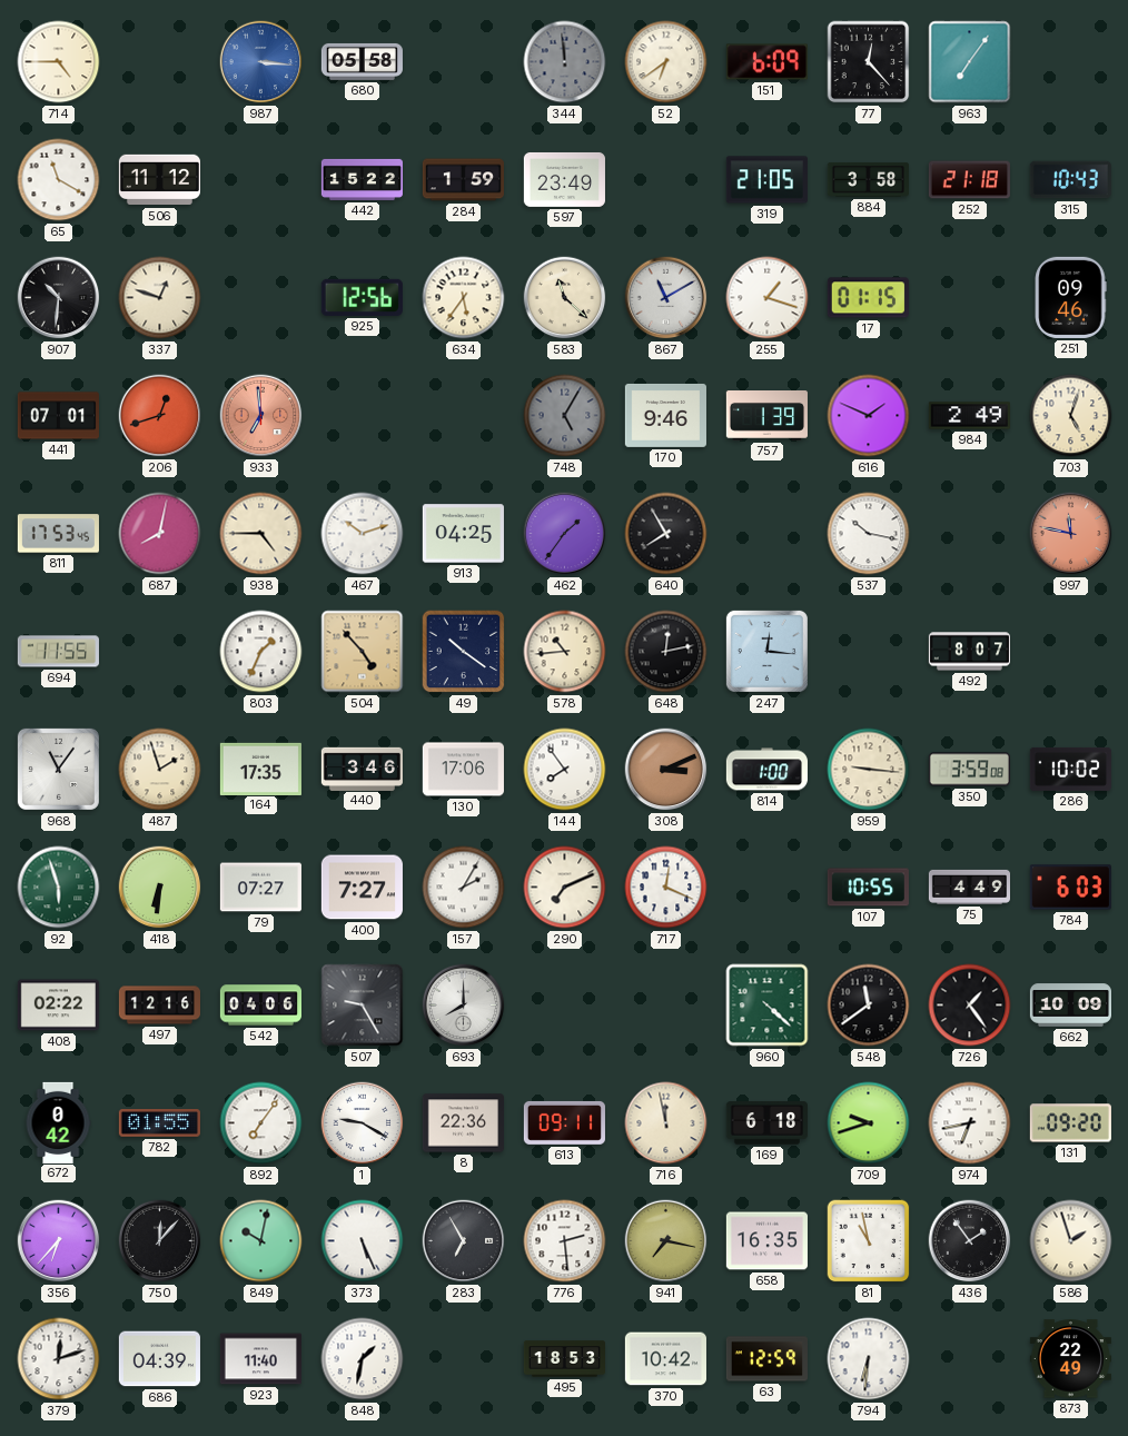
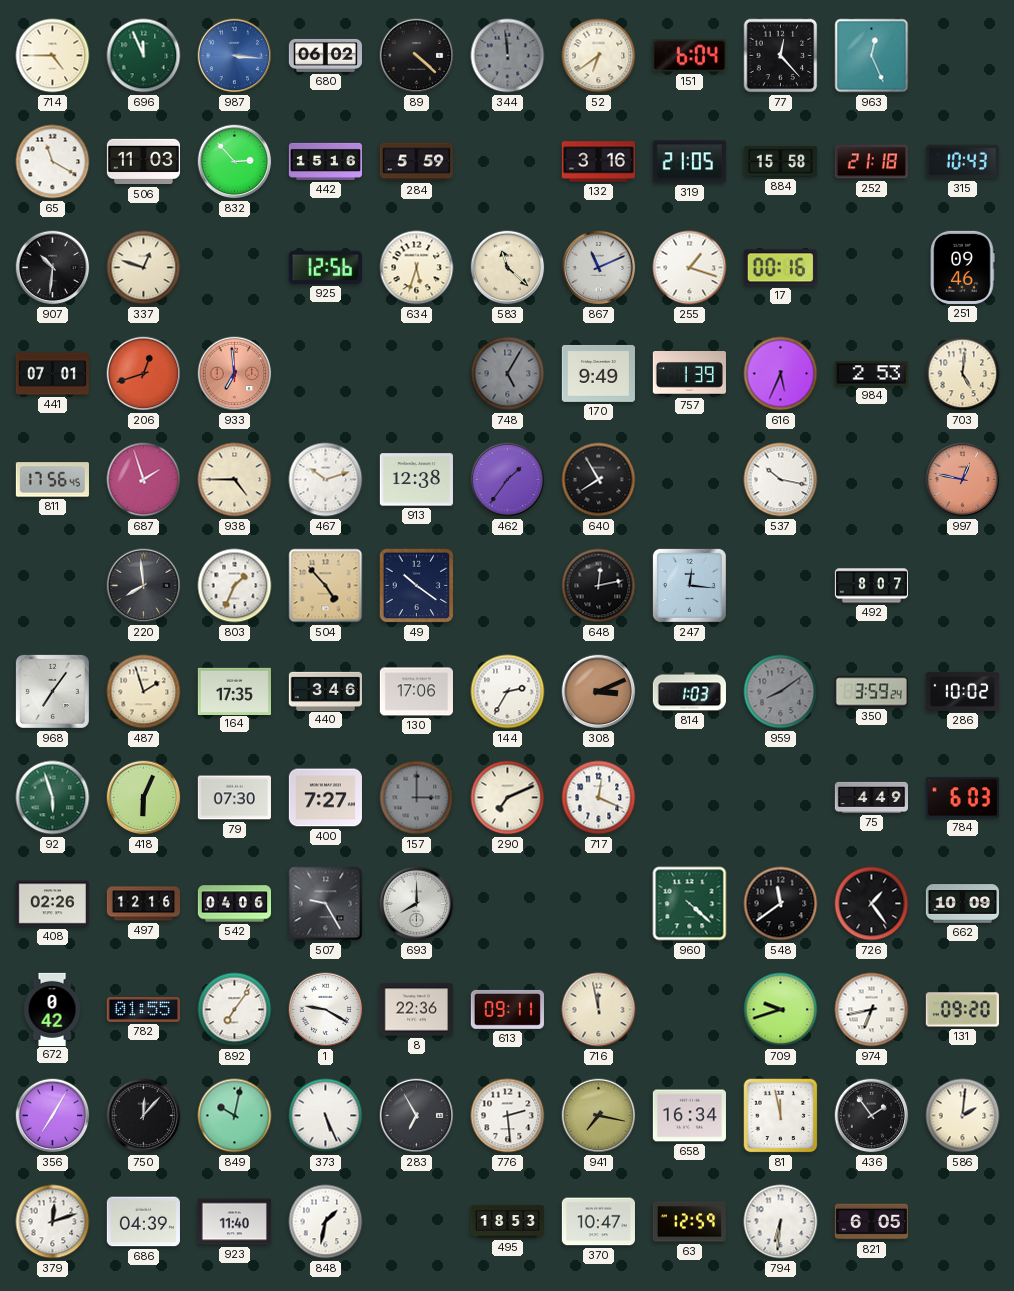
696: none -> 11:56 (144, 56)
680: 05:58 -> 06:02 (325, 55)
89: none -> 4:22 (417, 56)
151: 6:09 -> 6:04 (689, 56)
963: 7:06 -> 12:26 (872, 56)
506: 11:12 -> 11:03 (143, 162)
832: none -> 2:53 (235, 162)
442: 15:22 -> 15:16 (325, 161)
284: 1:59 -> 5:59 (416, 162)
597: 23:49 -> none (564, 179)
132: none -> 3:16 (598, 162)
884: 3:58 -> 15:58 (780, 162)
634: 5:36 -> 5:33 (417, 268)
867: 11:10 -> 11:11 (599, 268)
17: 01:15 -> 00:16 (780, 268)
170: 9:46 -> 9:49 (598, 373)
616: 1:49 -> 5:34 (781, 374)
984: 2:49 -> 2:53 (871, 374)
703: 5:03 -> 5:01 (963, 374)
811: 17:53 -> 17:56 (52, 480)
687: 8:02 -> 1:57 (144, 480)
913: 04:25 -> 12:38 (416, 480)
997: 11:47 -> 12:47 (963, 480)
694: 11:55 -> none (58, 652)
220: none -> 7:59 (144, 586)
578: 10:44 -> none (565, 652)
968: 11:06 -> 7:06 (52, 691)
144: 7:54 -> 2:35 (508, 692)
814: 1:00 -> 1:03 (689, 692)
959: 9:16 -> 8:09 (781, 692)
959 dial: cream -> grey (781, 692)
350: 3:59:08 -> 3:59:24 (871, 692)
418: 6:31 -> 6:04 (144, 798)
79: 07:27 -> 07:30 (234, 798)
157: 2:05 -> 3:00 (417, 798)
157 dial: white -> grey (417, 798)
107: 10:55 -> none (868, 888)
408: 02:22 -> 02:26 (52, 904)
169: 6:18 -> none (766, 1123)
356: 6:37 -> 7:05 (53, 1116)
658: 16:35 -> 16:34 (689, 1116)
81: 10:58 -> 11:58 (781, 1116)
586: 1:57 -> 2:01 (963, 1116)
370: 10:42 -> 10:47 (598, 1222)
821: none -> 6:05 (871, 1222)
873: 22:49 -> none (1070, 1359)
